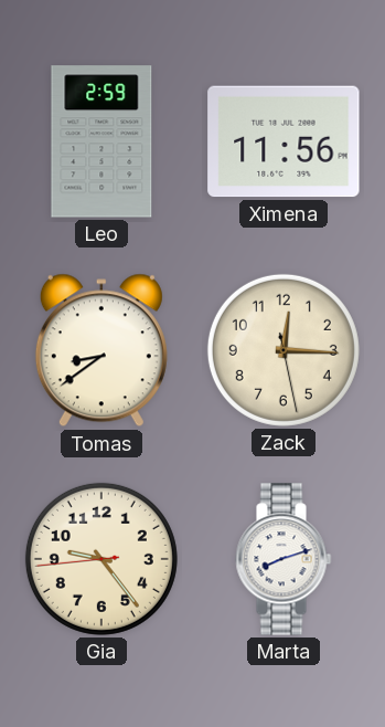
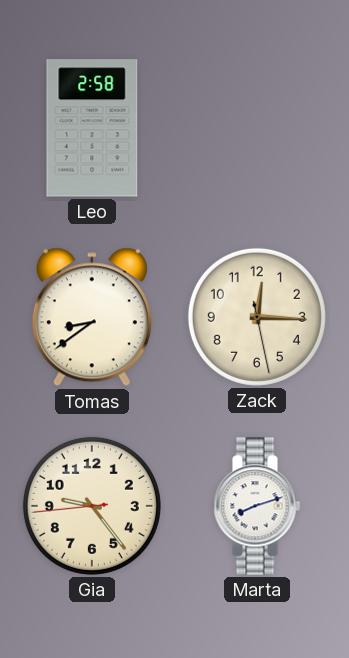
Leo: 2:59 -> 2:58 (92, 128)
Ximena: 11:56 -> none (284, 141)
